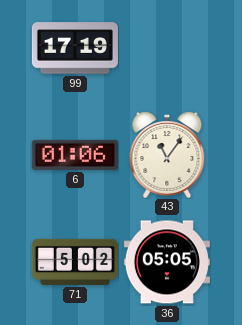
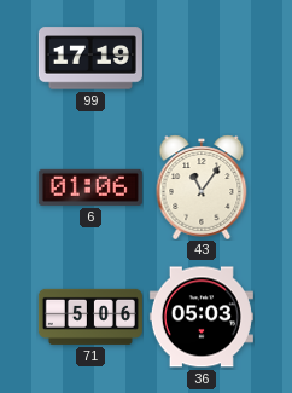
71: 5:02 -> 5:06 (90, 317)
36: 05:05 -> 05:03 (202, 317)
